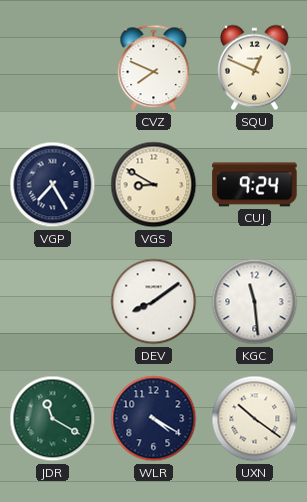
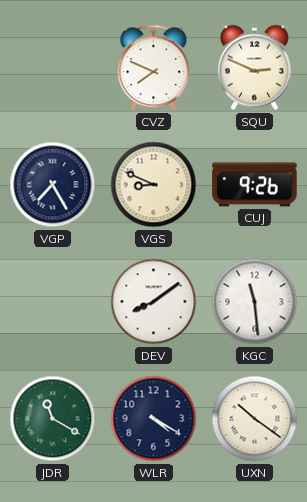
SQU: 12:49 -> 2:49 (254, 68)
VGS: 8:50 -> 8:49 (154, 185)
CUJ: 9:24 -> 9:26 (255, 185)
